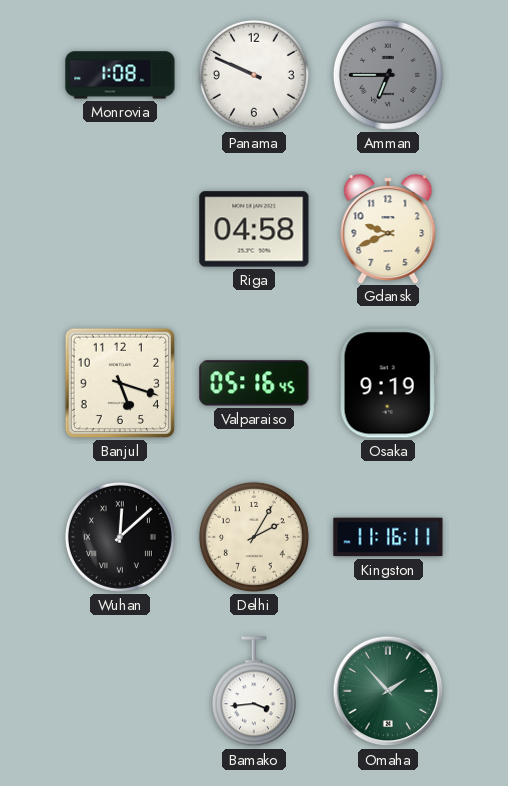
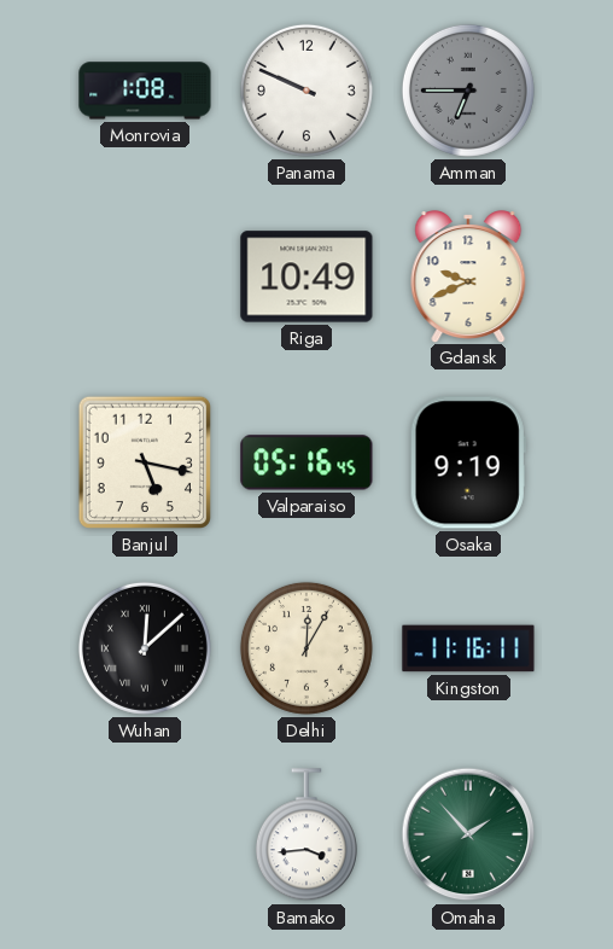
Riga: 04:58 -> 10:49 (306, 276)
Banjul: 5:18 -> 5:17 (145, 462)
Delhi: 2:05 -> 12:05 (306, 648)
